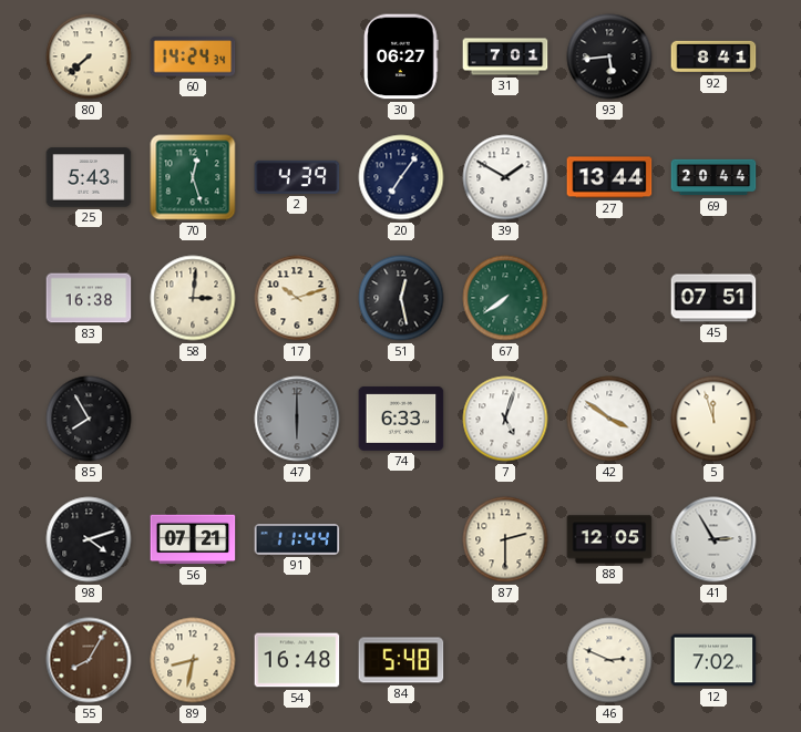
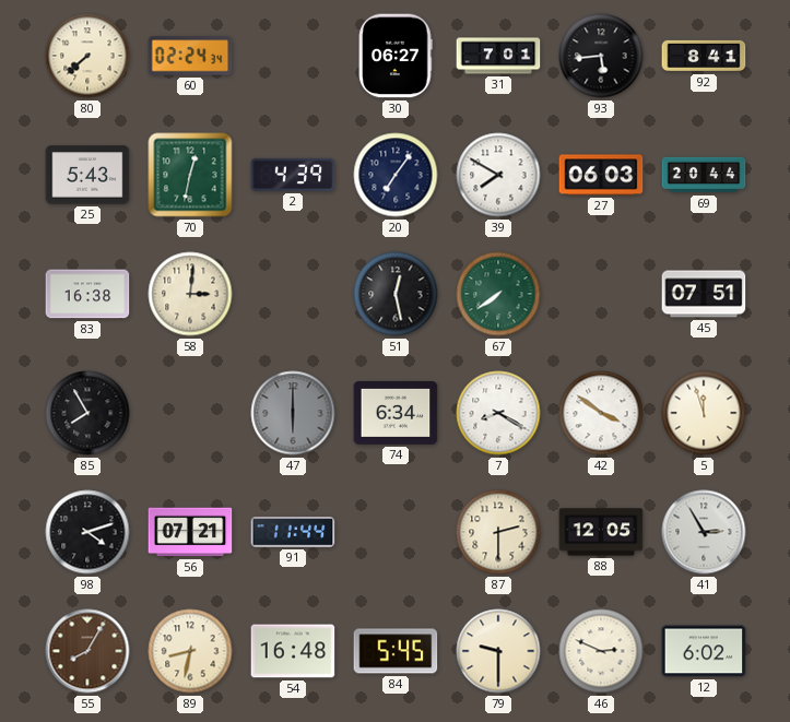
60: 14:24 -> 02:24 (190, 56)
70: 12:27 -> 12:32 (190, 175)
39: 1:50 -> 7:50 (498, 175)
27: 13:44 -> 06:03 (601, 175)
17: 10:12 -> none (297, 298)
74: 6:33 -> 6:34 (396, 413)
7: 5:03 -> 8:20 (498, 413)
84: 5:48 -> 5:45 (396, 651)
79: none -> 9:30 (498, 651)
12: 7:02 -> 6:02 (704, 651)
